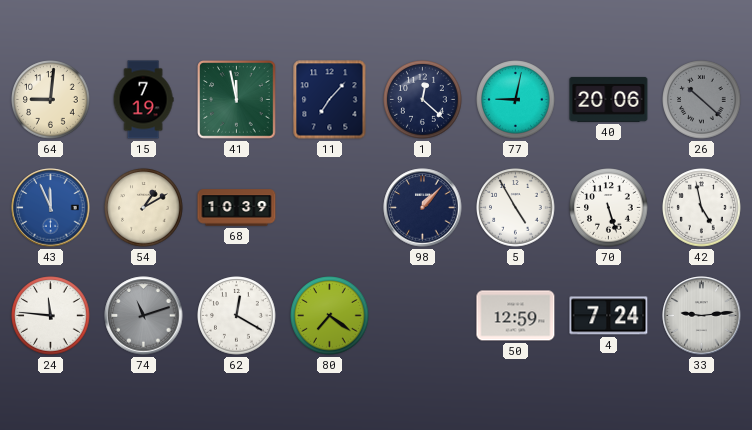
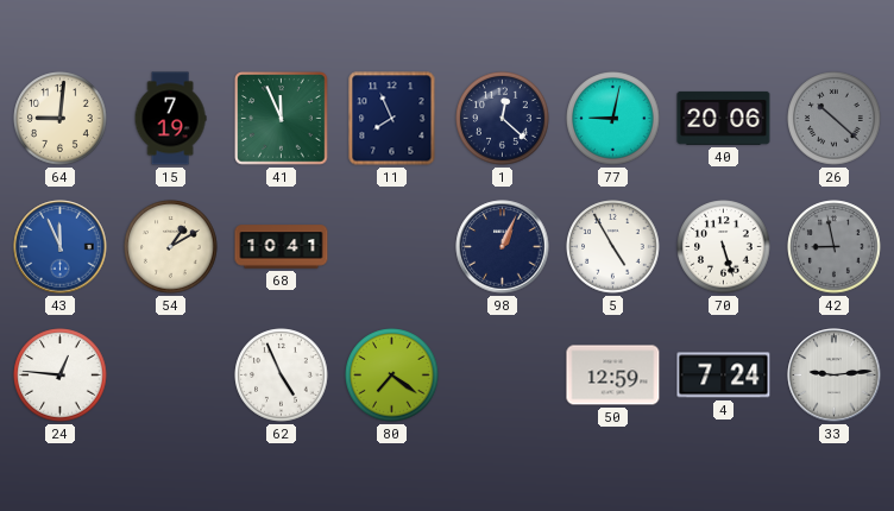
41: 11:58 -> 11:56 (282, 119)
11: 7:07 -> 7:56 (392, 119)
68: 10:39 -> 10:41 (282, 247)
98: 1:07 -> 1:04 (503, 247)
42: 4:58 -> 8:58 (835, 247)
42 dial: white -> grey (835, 247)
24: 11:46 -> 12:46 (61, 376)
74: 11:12 -> none (144, 316)
62: 12:20 -> 4:56 (282, 376)
